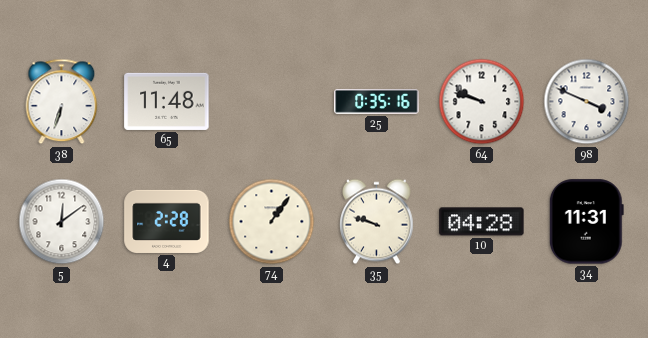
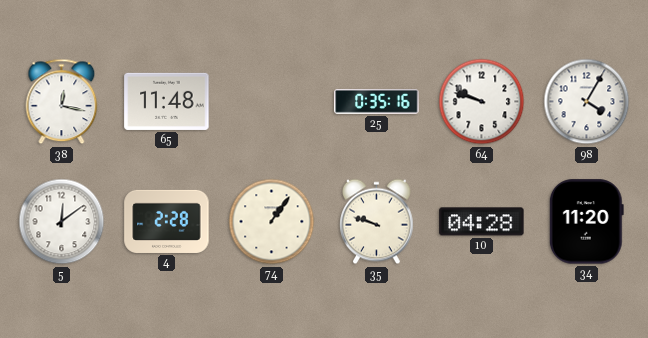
38: 6:33 -> 12:17 (62, 102)
98: 3:49 -> 4:05 (587, 102)
34: 11:31 -> 11:20 (586, 222)
